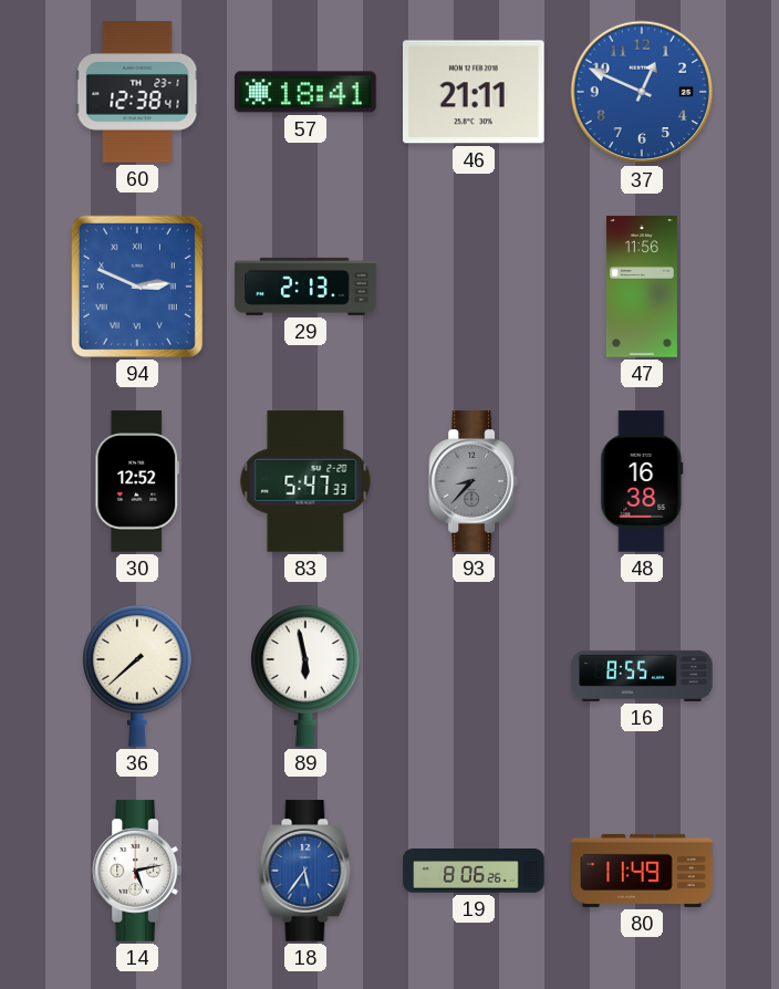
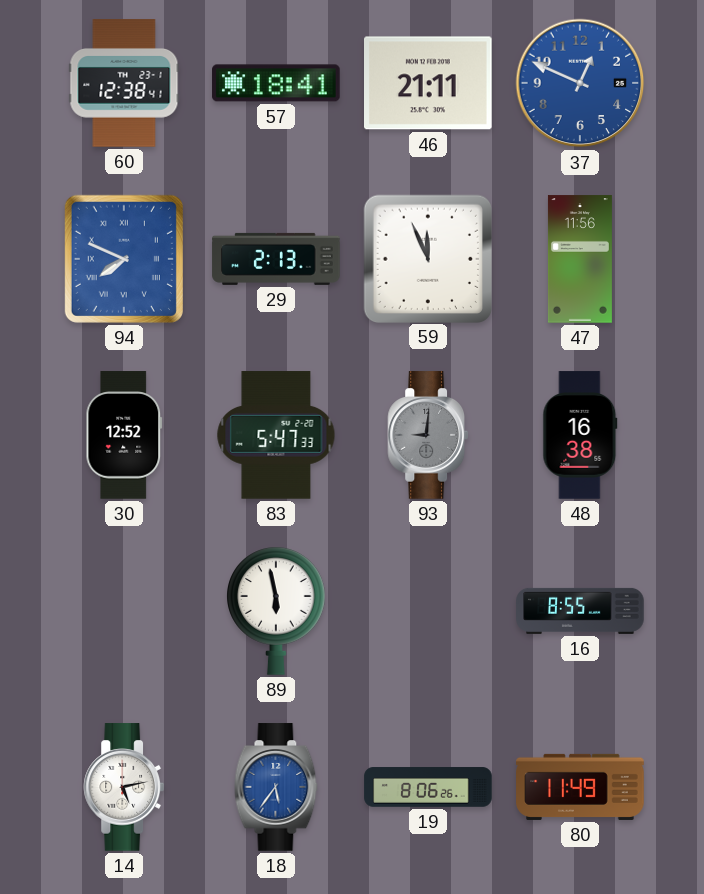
94: 2:49 -> 7:49 (124, 259)
59: none -> 11:56 (427, 258)
93: 8:37 -> 9:01 (428, 435)
36: 7:38 -> none (138, 676)
